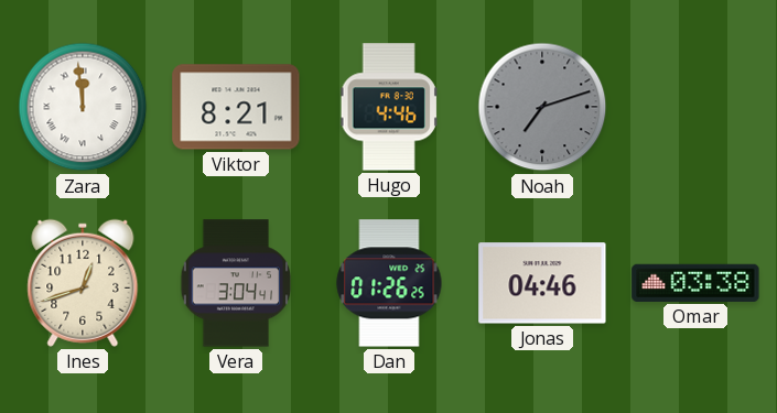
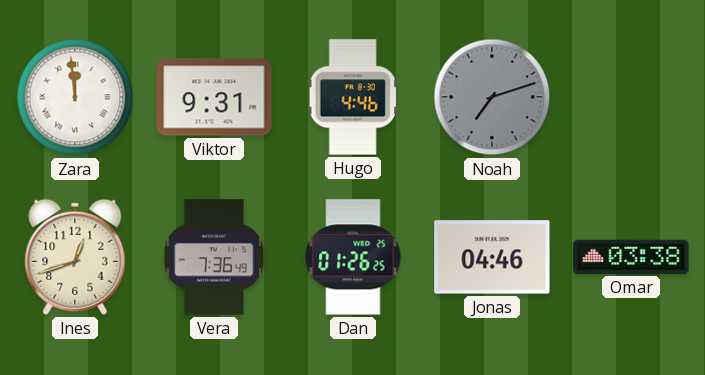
Viktor: 8:21 -> 9:31 (214, 97)
Vera: 3:04 -> 7:36 (214, 257)
